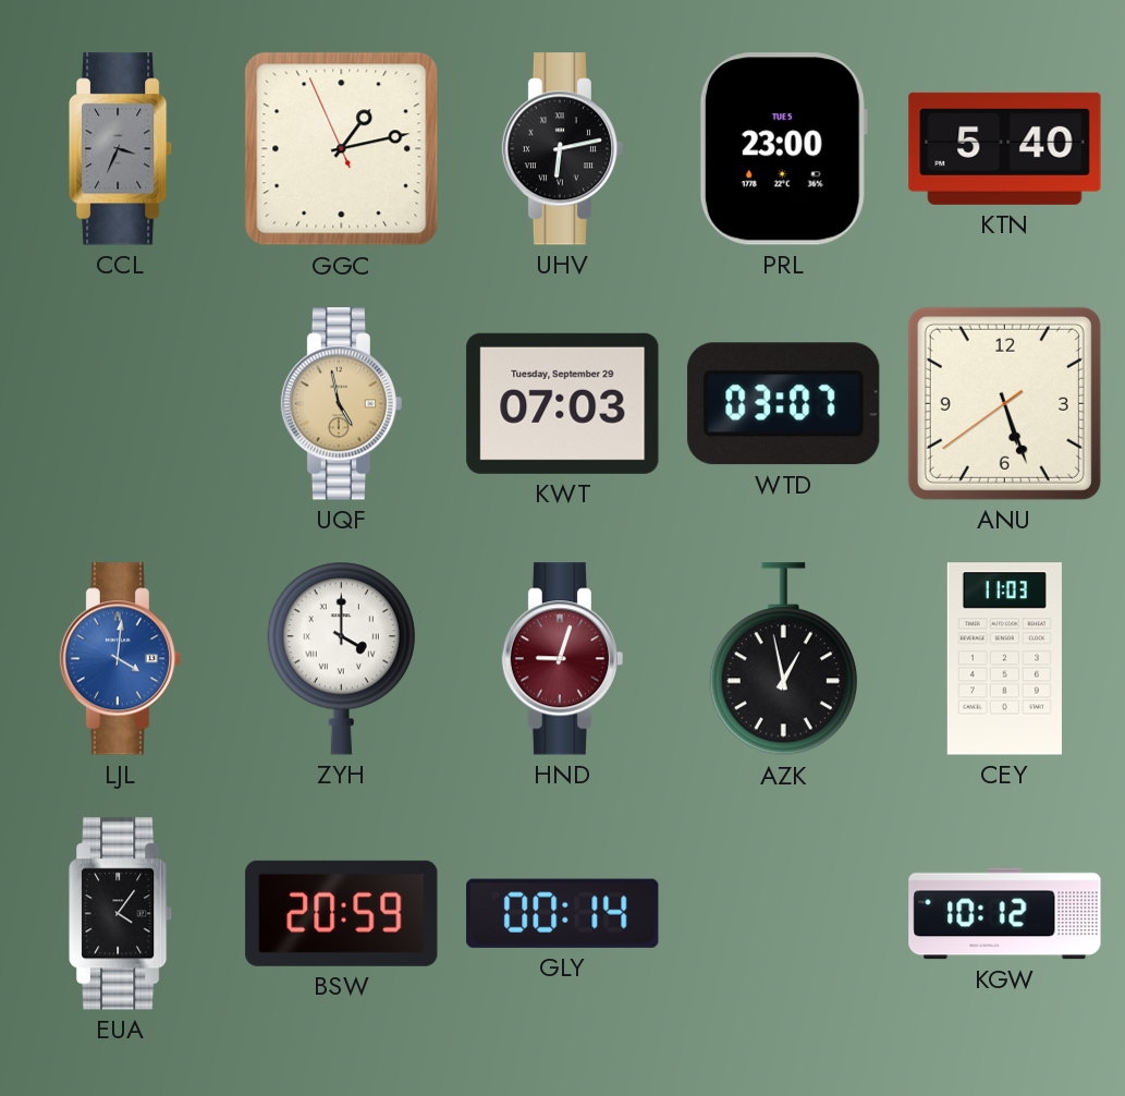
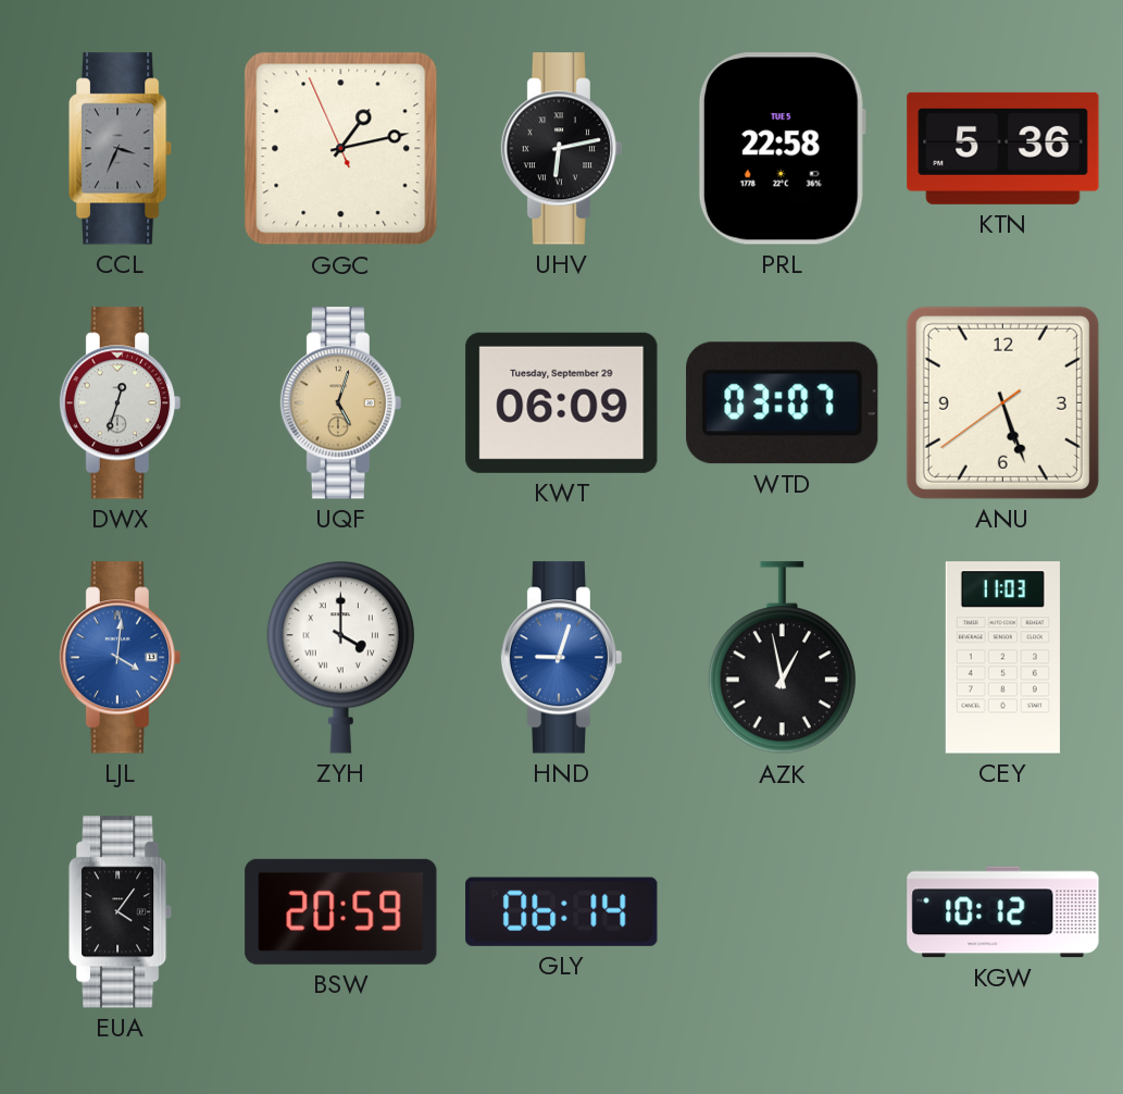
PRL: 23:00 -> 22:58 (782, 149)
KTN: 5:40 -> 5:36 (1003, 148)
DWX: none -> 12:33 (121, 403)
UQF: 4:58 -> 5:03 (341, 403)
KWT: 07:03 -> 06:09 (562, 402)
HND dial: burgundy -> blue (562, 658)
GLY: 00:14 -> 06:14 (562, 911)
